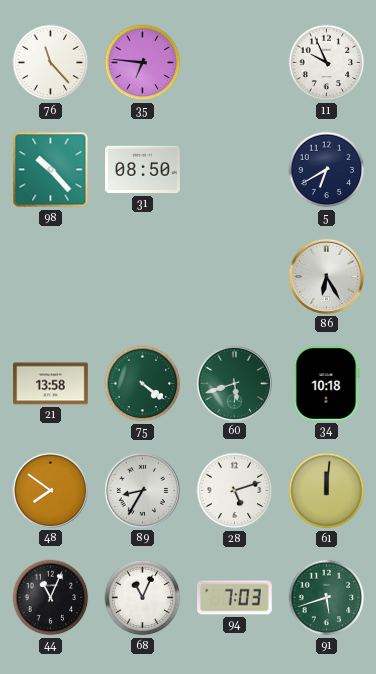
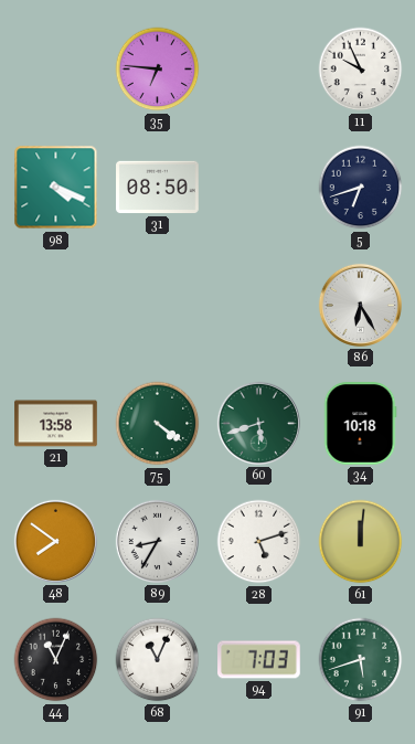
76: 11:23 -> none (51, 63)
98: 10:23 -> 4:19 (56, 188)
5: 6:40 -> 6:42 (361, 188)
